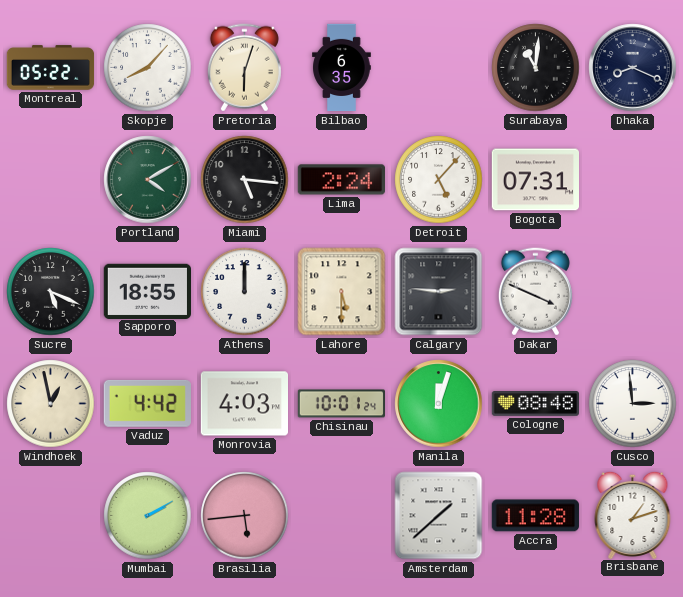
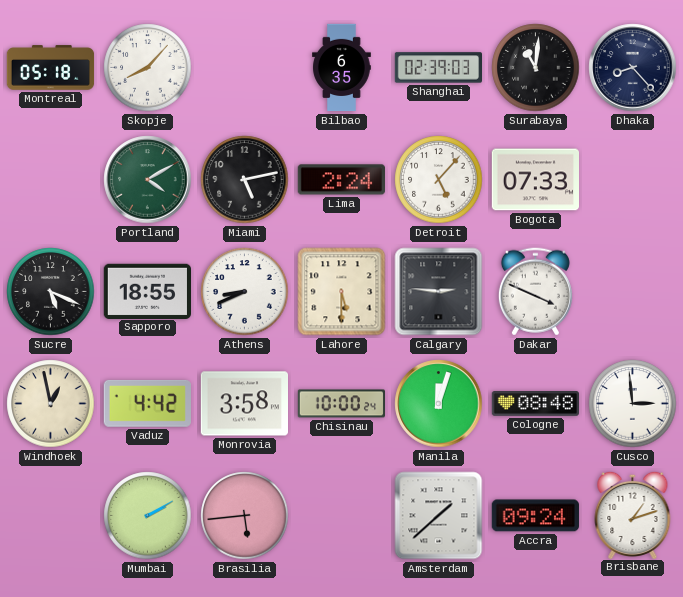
Montreal: 05:22 -> 05:18 (51, 68)
Pretoria: 6:03 -> none (244, 68)
Shanghai: none -> 02:39 (438, 68)
Dhaka: 8:19 -> 8:23 (633, 68)
Miami: 5:16 -> 5:13 (245, 180)
Bogota: 07:31 -> 07:33 (535, 180)
Athens: 12:00 -> 8:41 (245, 292)
Monrovia: 4:03 -> 3:58 (244, 404)
Chisinau: 10:01 -> 10:00 (341, 404)
Accra: 11:28 -> 09:24 (535, 516)
